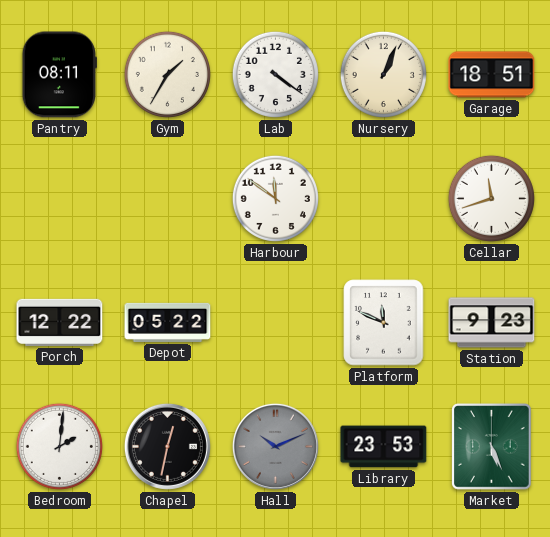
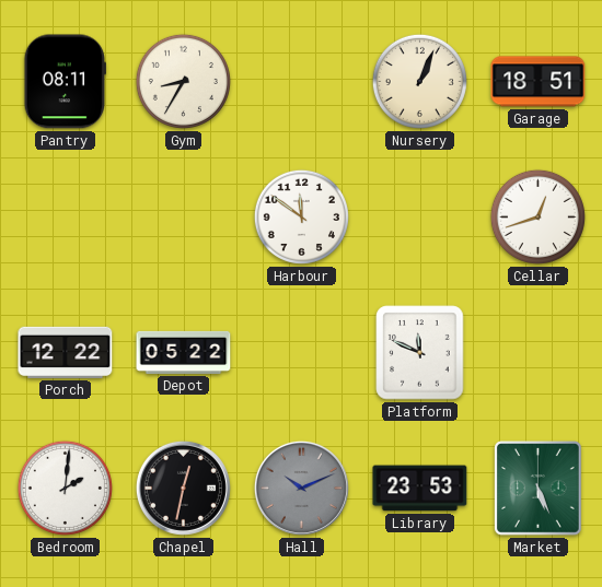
Gym: 1:35 -> 8:35 (183, 81)
Lab: 4:21 -> none (275, 74)
Cellar: 11:42 -> 12:42 (537, 216)
Station: 9:23 -> none (492, 323)
